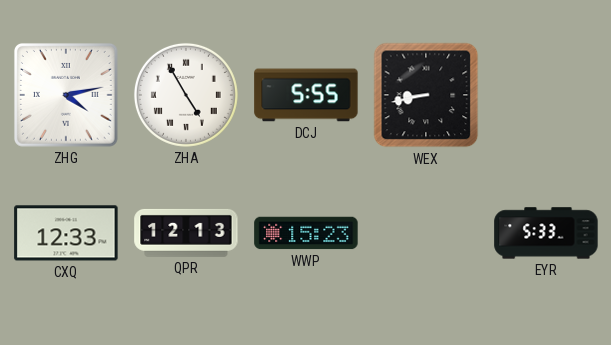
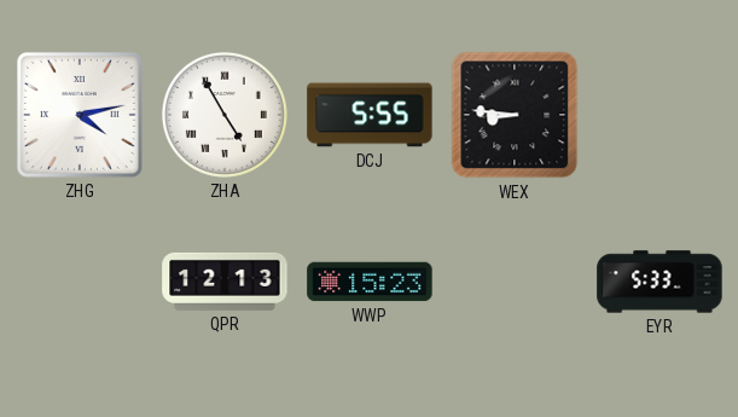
WEX: 8:43 -> 8:46 (515, 115)
CXQ: 12:33 -> none (66, 233)
